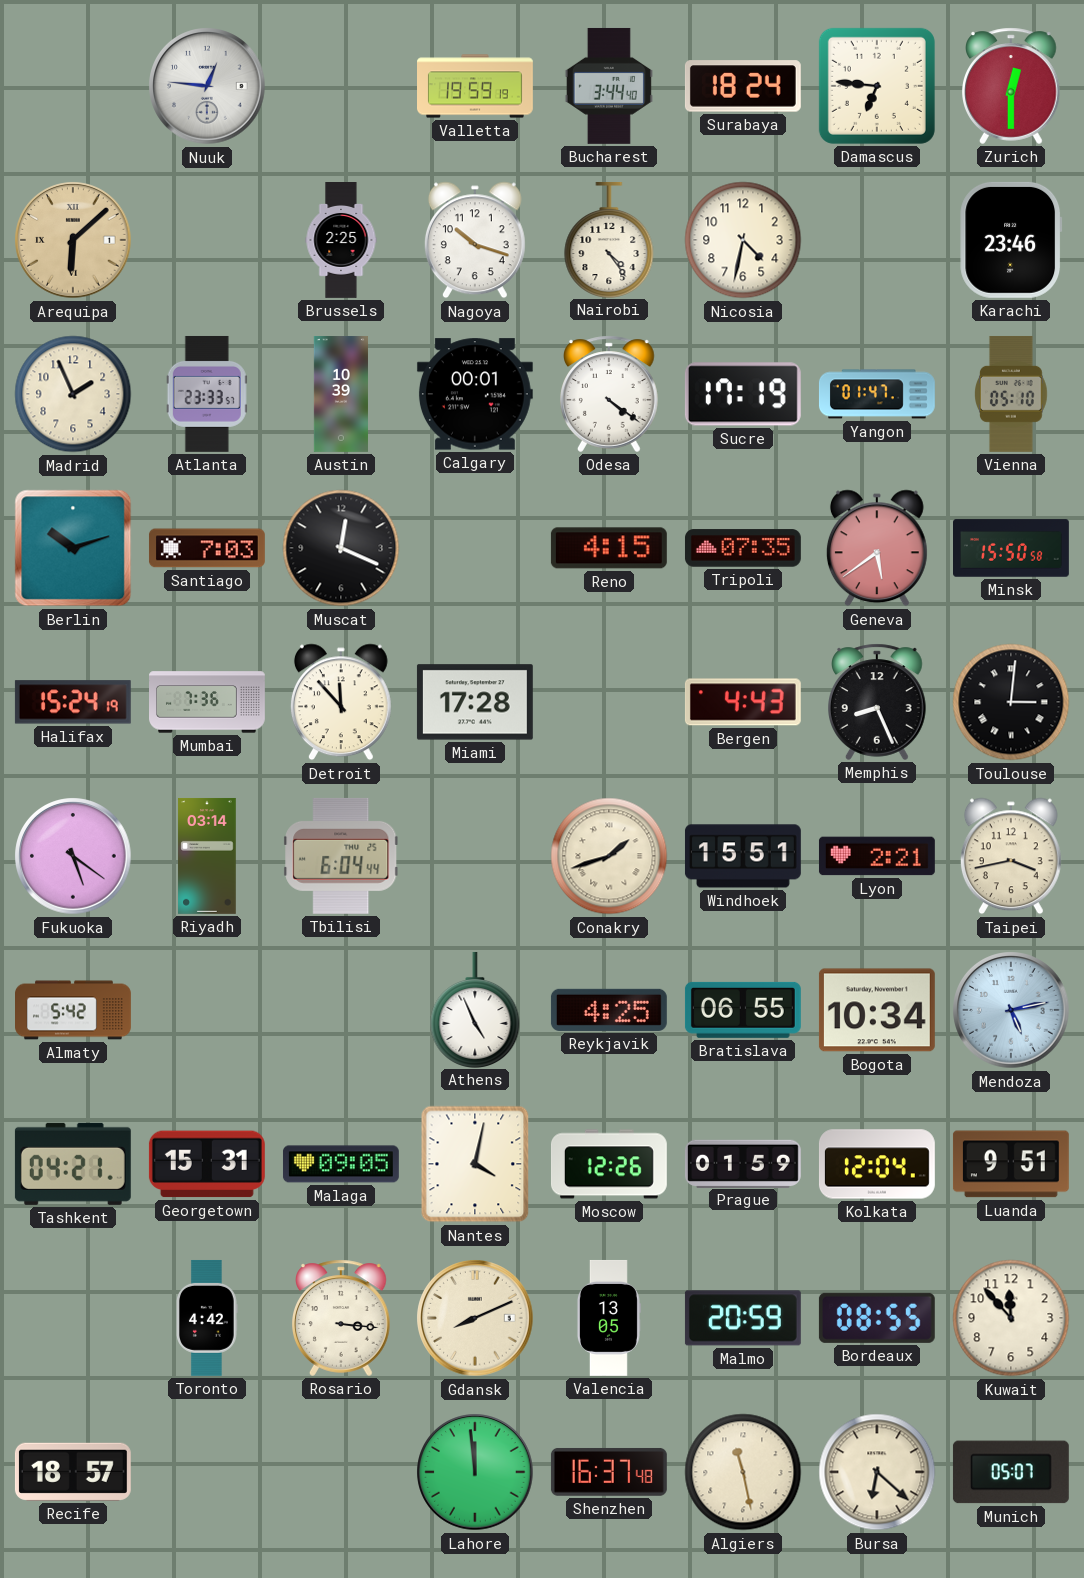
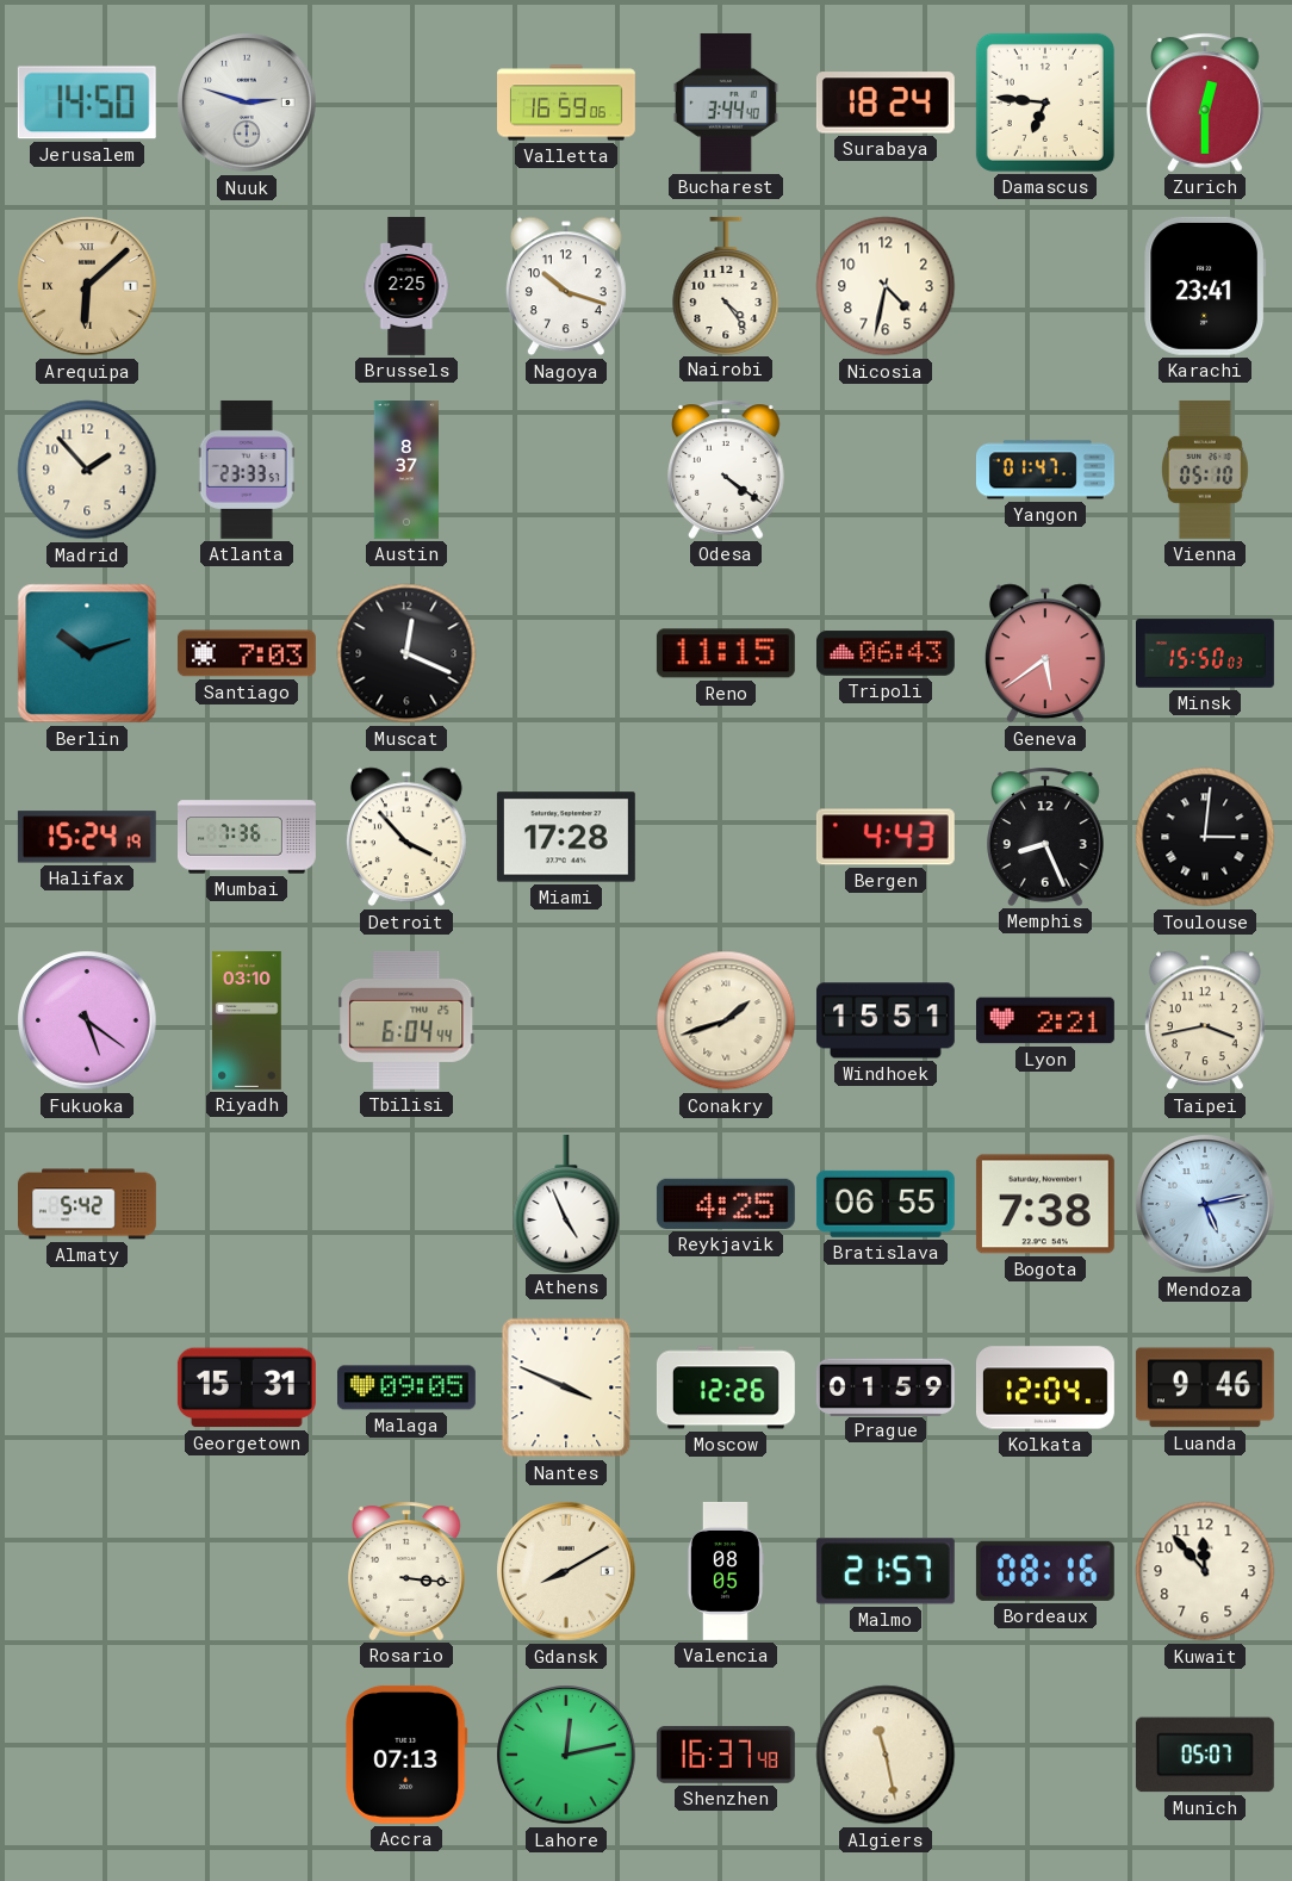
Jerusalem: none -> 14:50 (87, 103)
Nuuk: 12:46 -> 2:48 (247, 103)
Valletta: 19:59 -> 16:59 (567, 103)
Karachi: 23:46 -> 23:41 (1205, 286)
Madrid: 1:56 -> 1:53 (87, 470)
Austin: 10:39 -> 8:37 (406, 471)
Calgary: 00:01 -> none (475, 394)
Sucre: 17:19 -> none (743, 394)
Reno: 4:15 -> 11:15 (726, 653)
Tripoli: 07:35 -> 06:43 (886, 653)
Minsk: 15:50:58 -> 15:50:03 (1206, 653)
Detroit: 11:53 -> 3:53 (406, 837)
Riyadh: 03:14 -> 03:10 (247, 1020)
Bogota: 10:34 -> 7:38 (1045, 1204)
Tashkent: 04:21 -> none (73, 1164)
Nantes: 4:02 -> 3:49 (566, 1388)
Luanda: 9:51 -> 9:46 (1205, 1388)
Toronto: 4:42 -> none (208, 1318)
Gdansk: 8:11 -> 8:10 (566, 1571)
Valencia: 13:05 -> 08:05 (725, 1571)
Malmo: 20:59 -> 21:57 (886, 1571)
Bordeaux: 08:55 -> 08:16 (1045, 1571)
Recife: 18:57 -> none (73, 1472)
Accra: none -> 07:13 (406, 1755)
Lahore: 11:59 -> 12:13 (566, 1755)
Bursa: 6:22 -> none (877, 1472)
